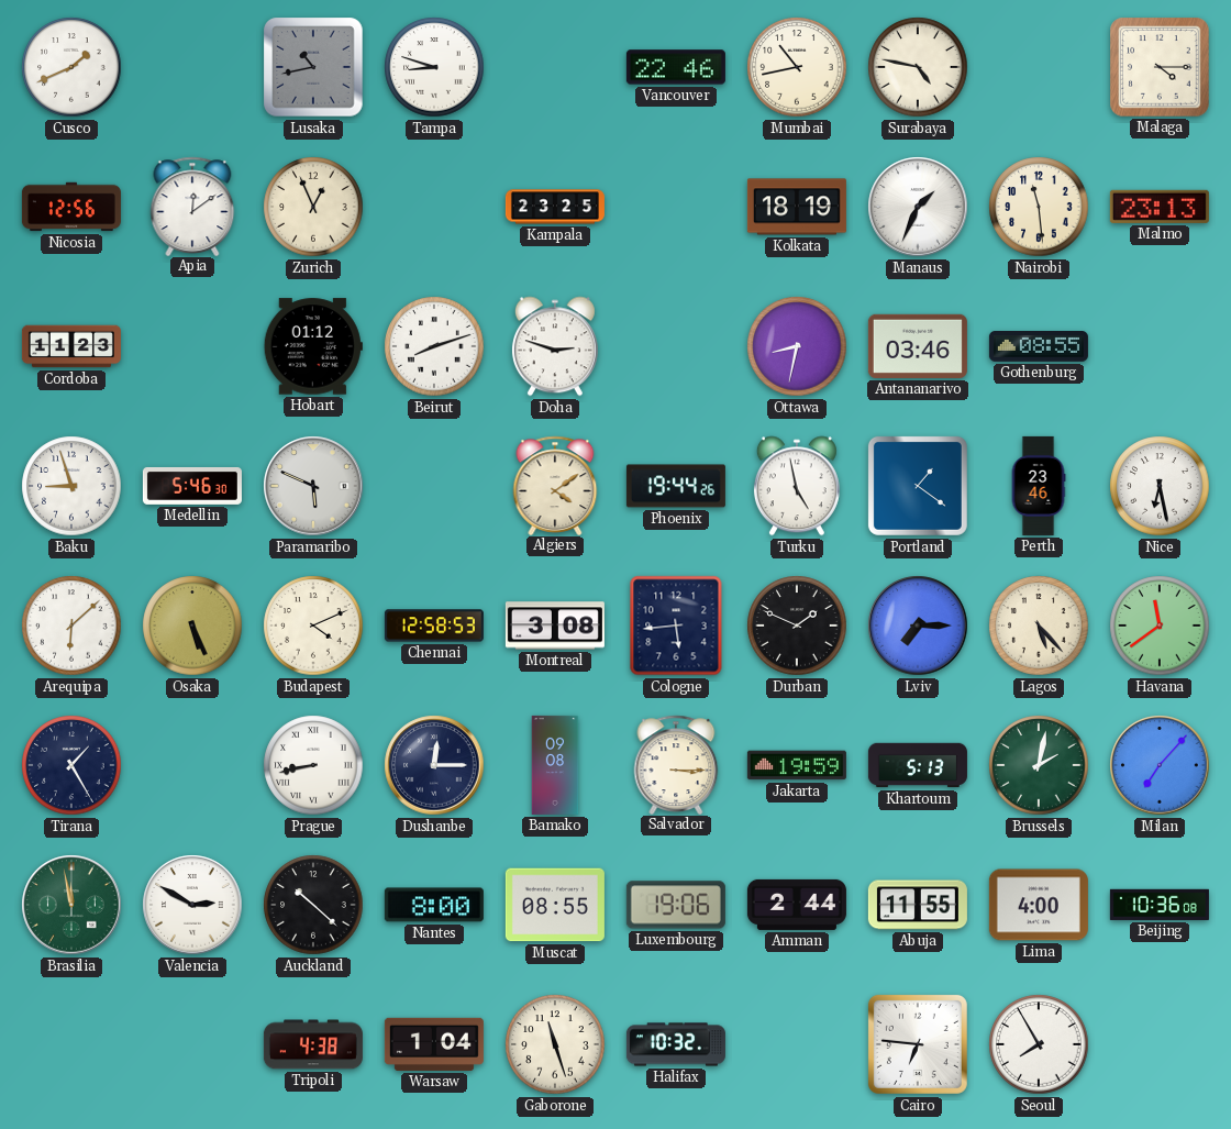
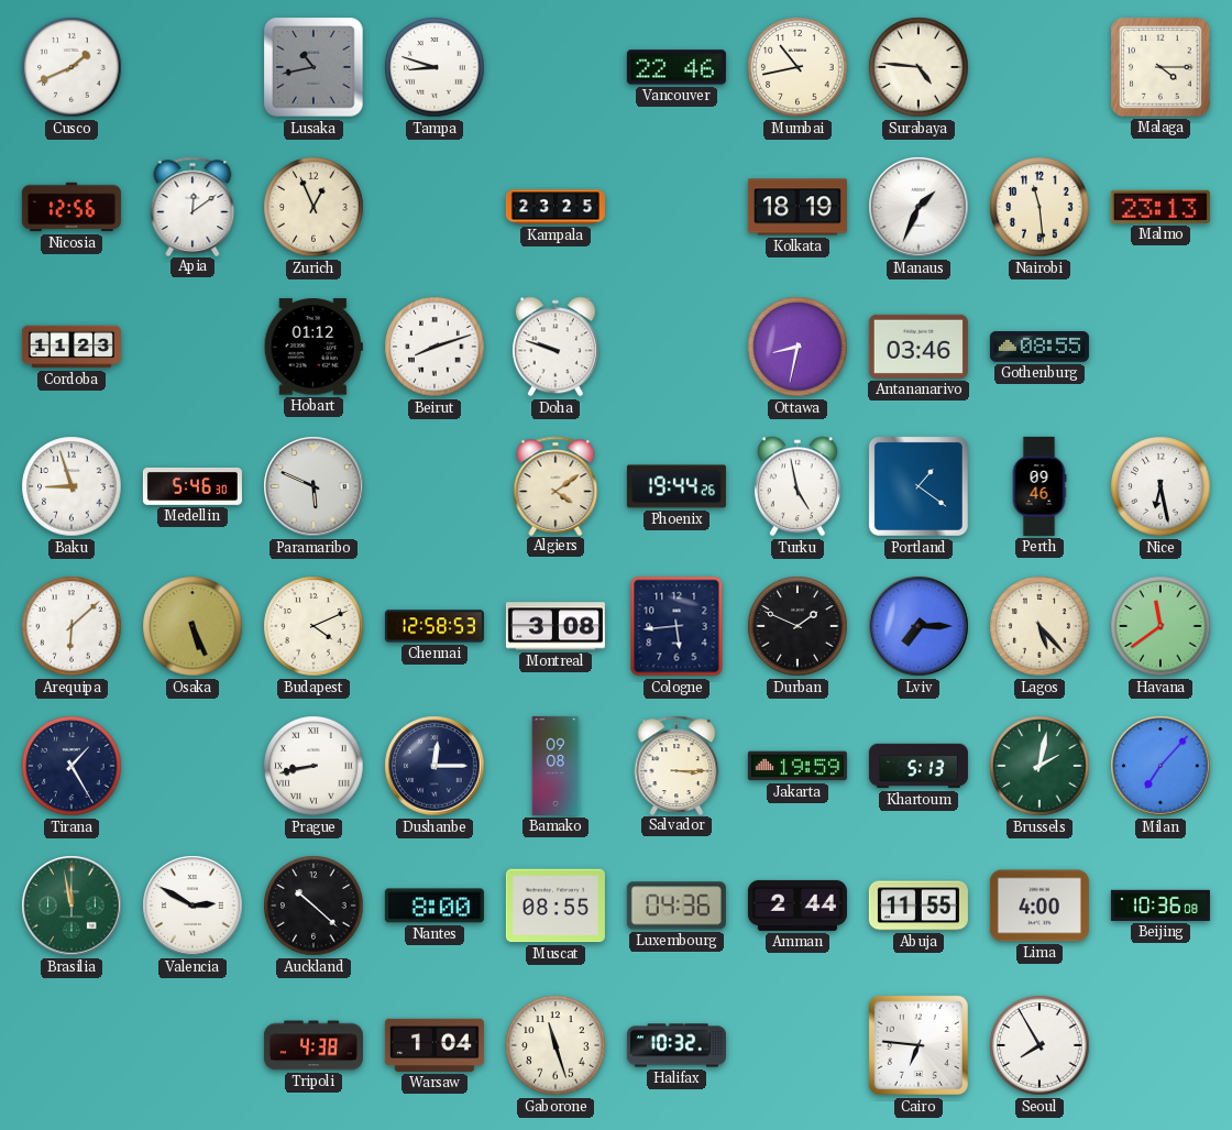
Surabaya: 4:47 -> 4:46 (919, 67)
Doha: 2:48 -> 9:48 (555, 347)
Perth: 23:46 -> 09:46 (1039, 486)
Luxembourg: 19:06 -> 04:36 (676, 906)
